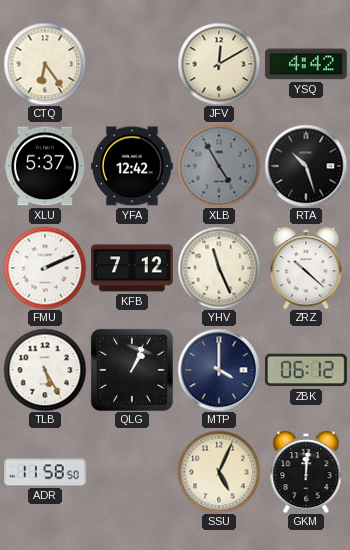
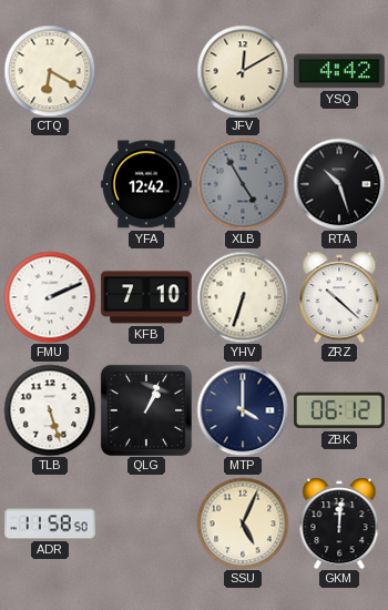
CTQ: 6:24 -> 6:20 (50, 71)
XLU: 5:37 -> none (45, 166)
KFB: 7:12 -> 7:10 (146, 297)
YHV: 11:26 -> 6:33 (243, 297)
TLB: 5:25 -> 5:27 (50, 410)
